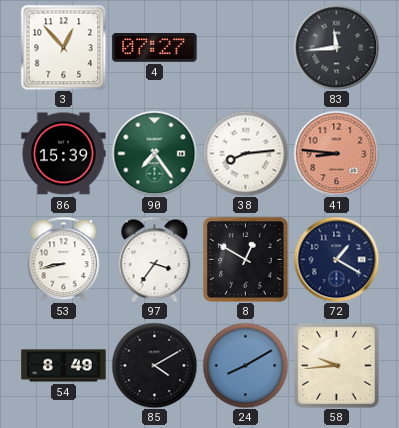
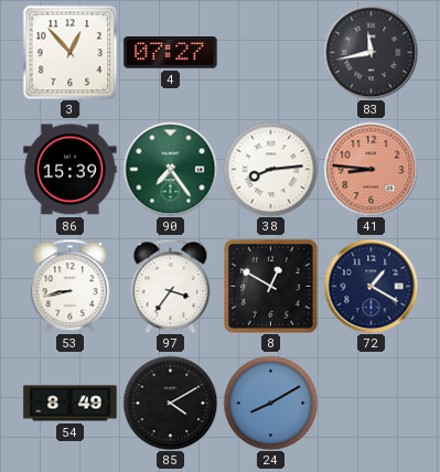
83: 11:44 -> 11:43 (371, 52)
58: 9:44 -> none (337, 366)
